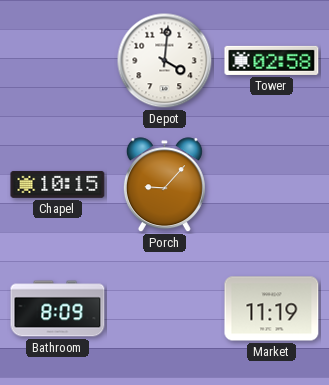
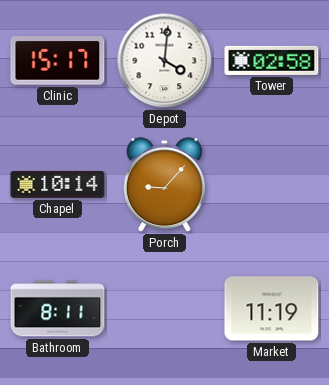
Clinic: none -> 15:17 (58, 61)
Chapel: 10:15 -> 10:14 (58, 184)
Bathroom: 8:09 -> 8:11 (58, 309)
